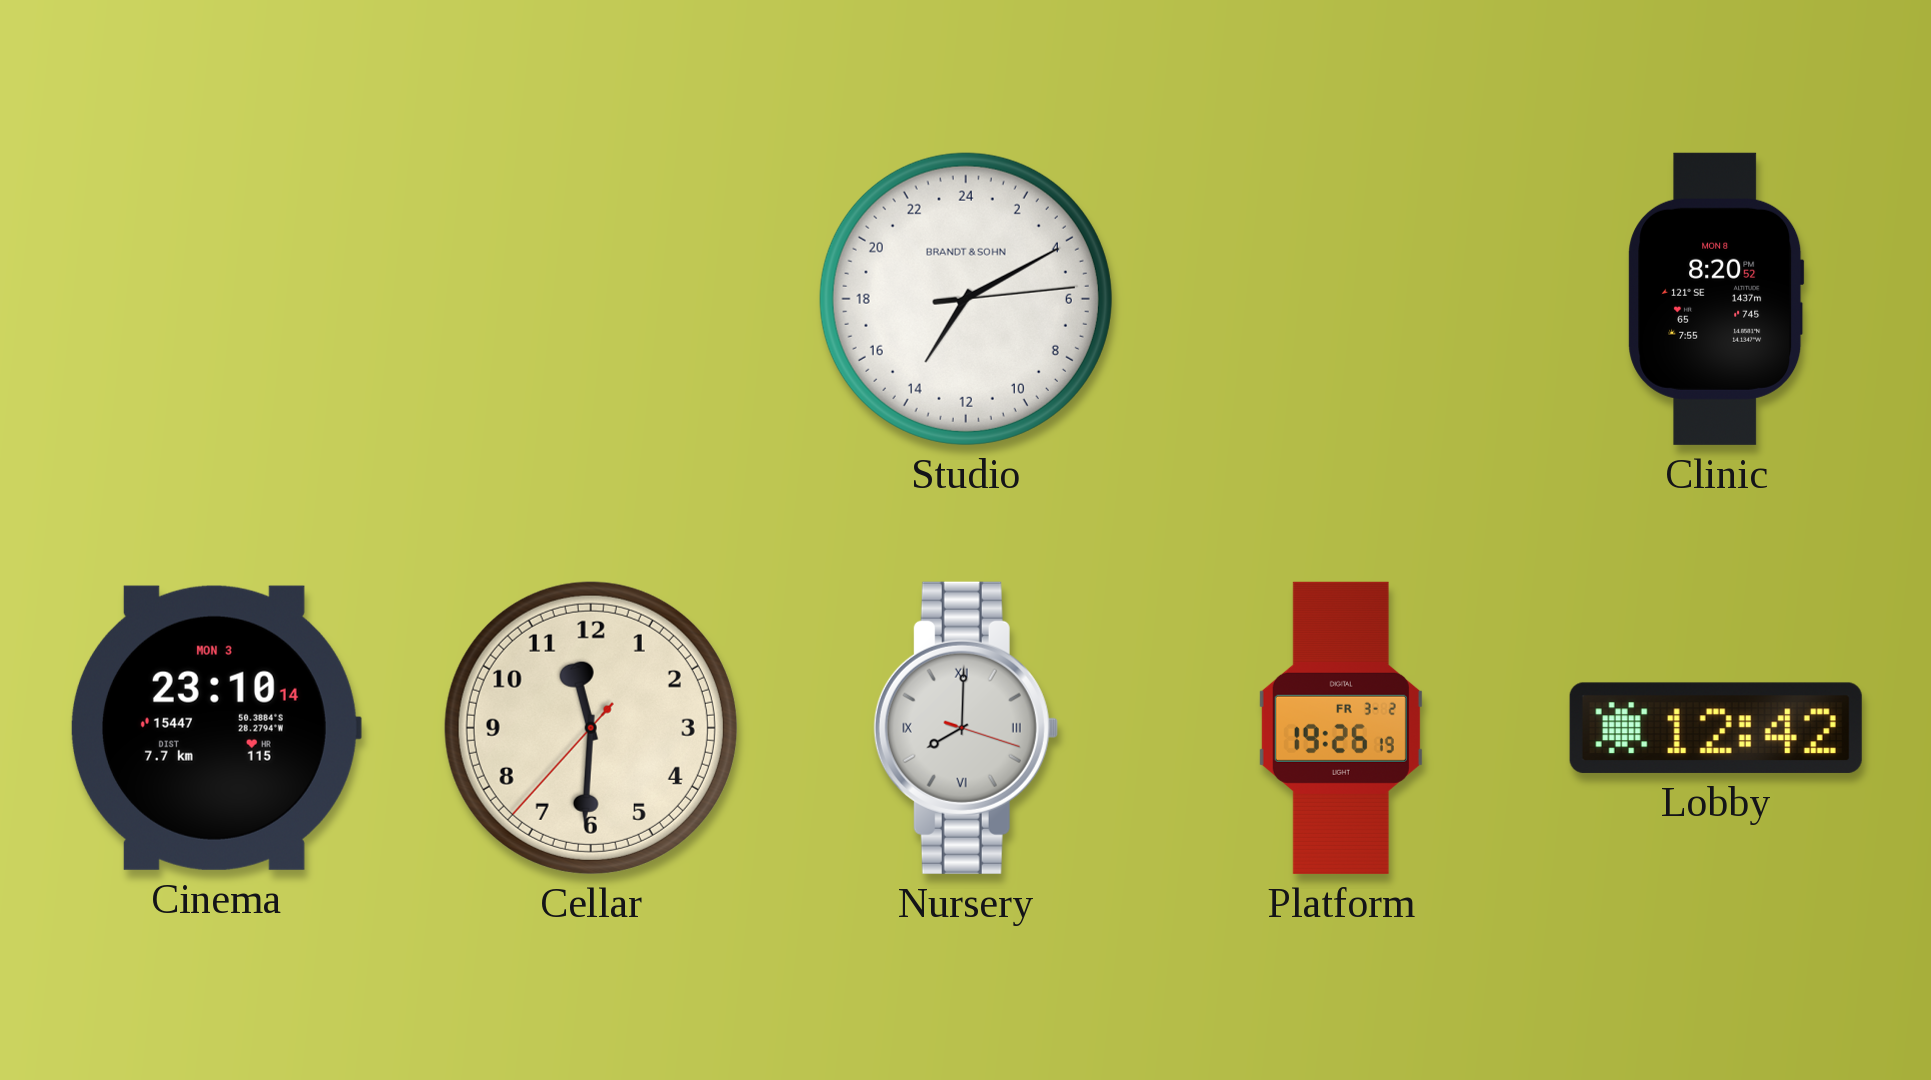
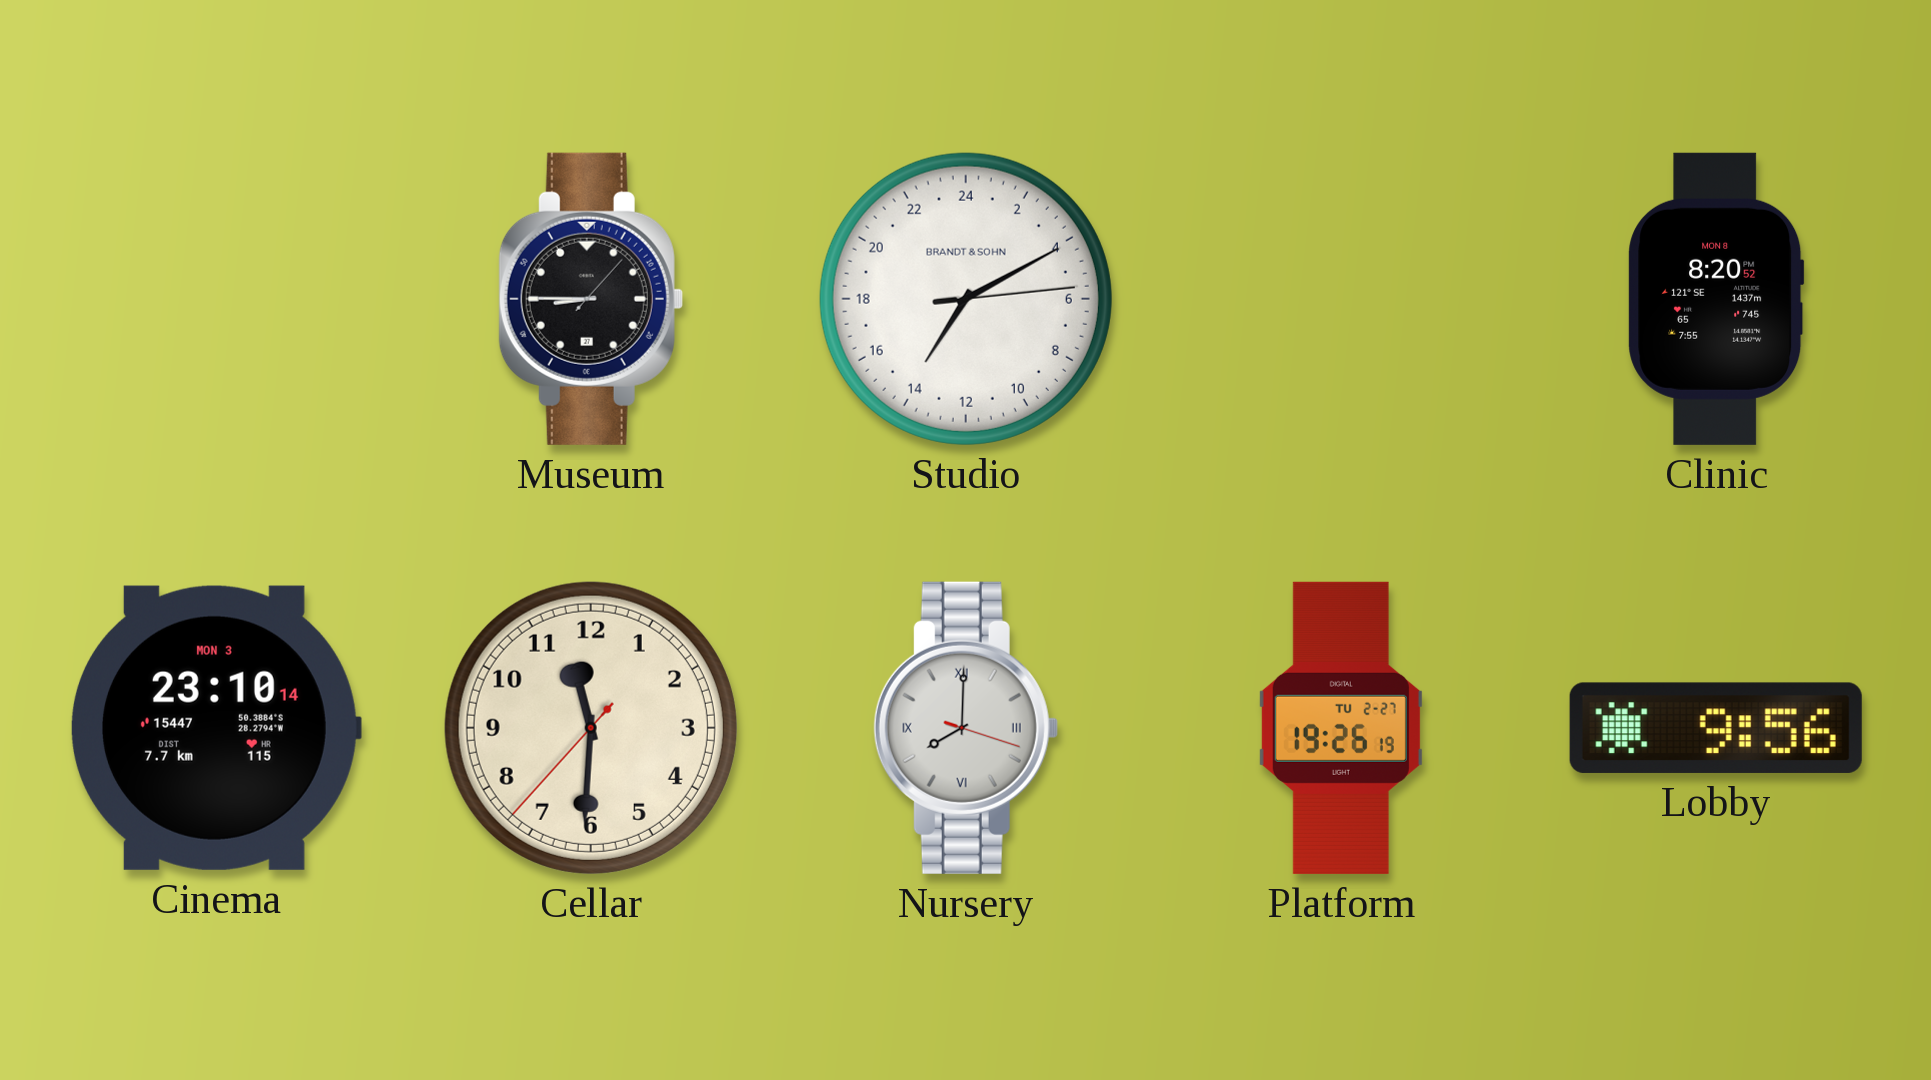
Museum: none -> 8:45 (591, 299)
Platform date: FR 3-2 -> TU 2-27 (1341, 728)
Lobby: 12:42 -> 9:56 (1716, 728)
